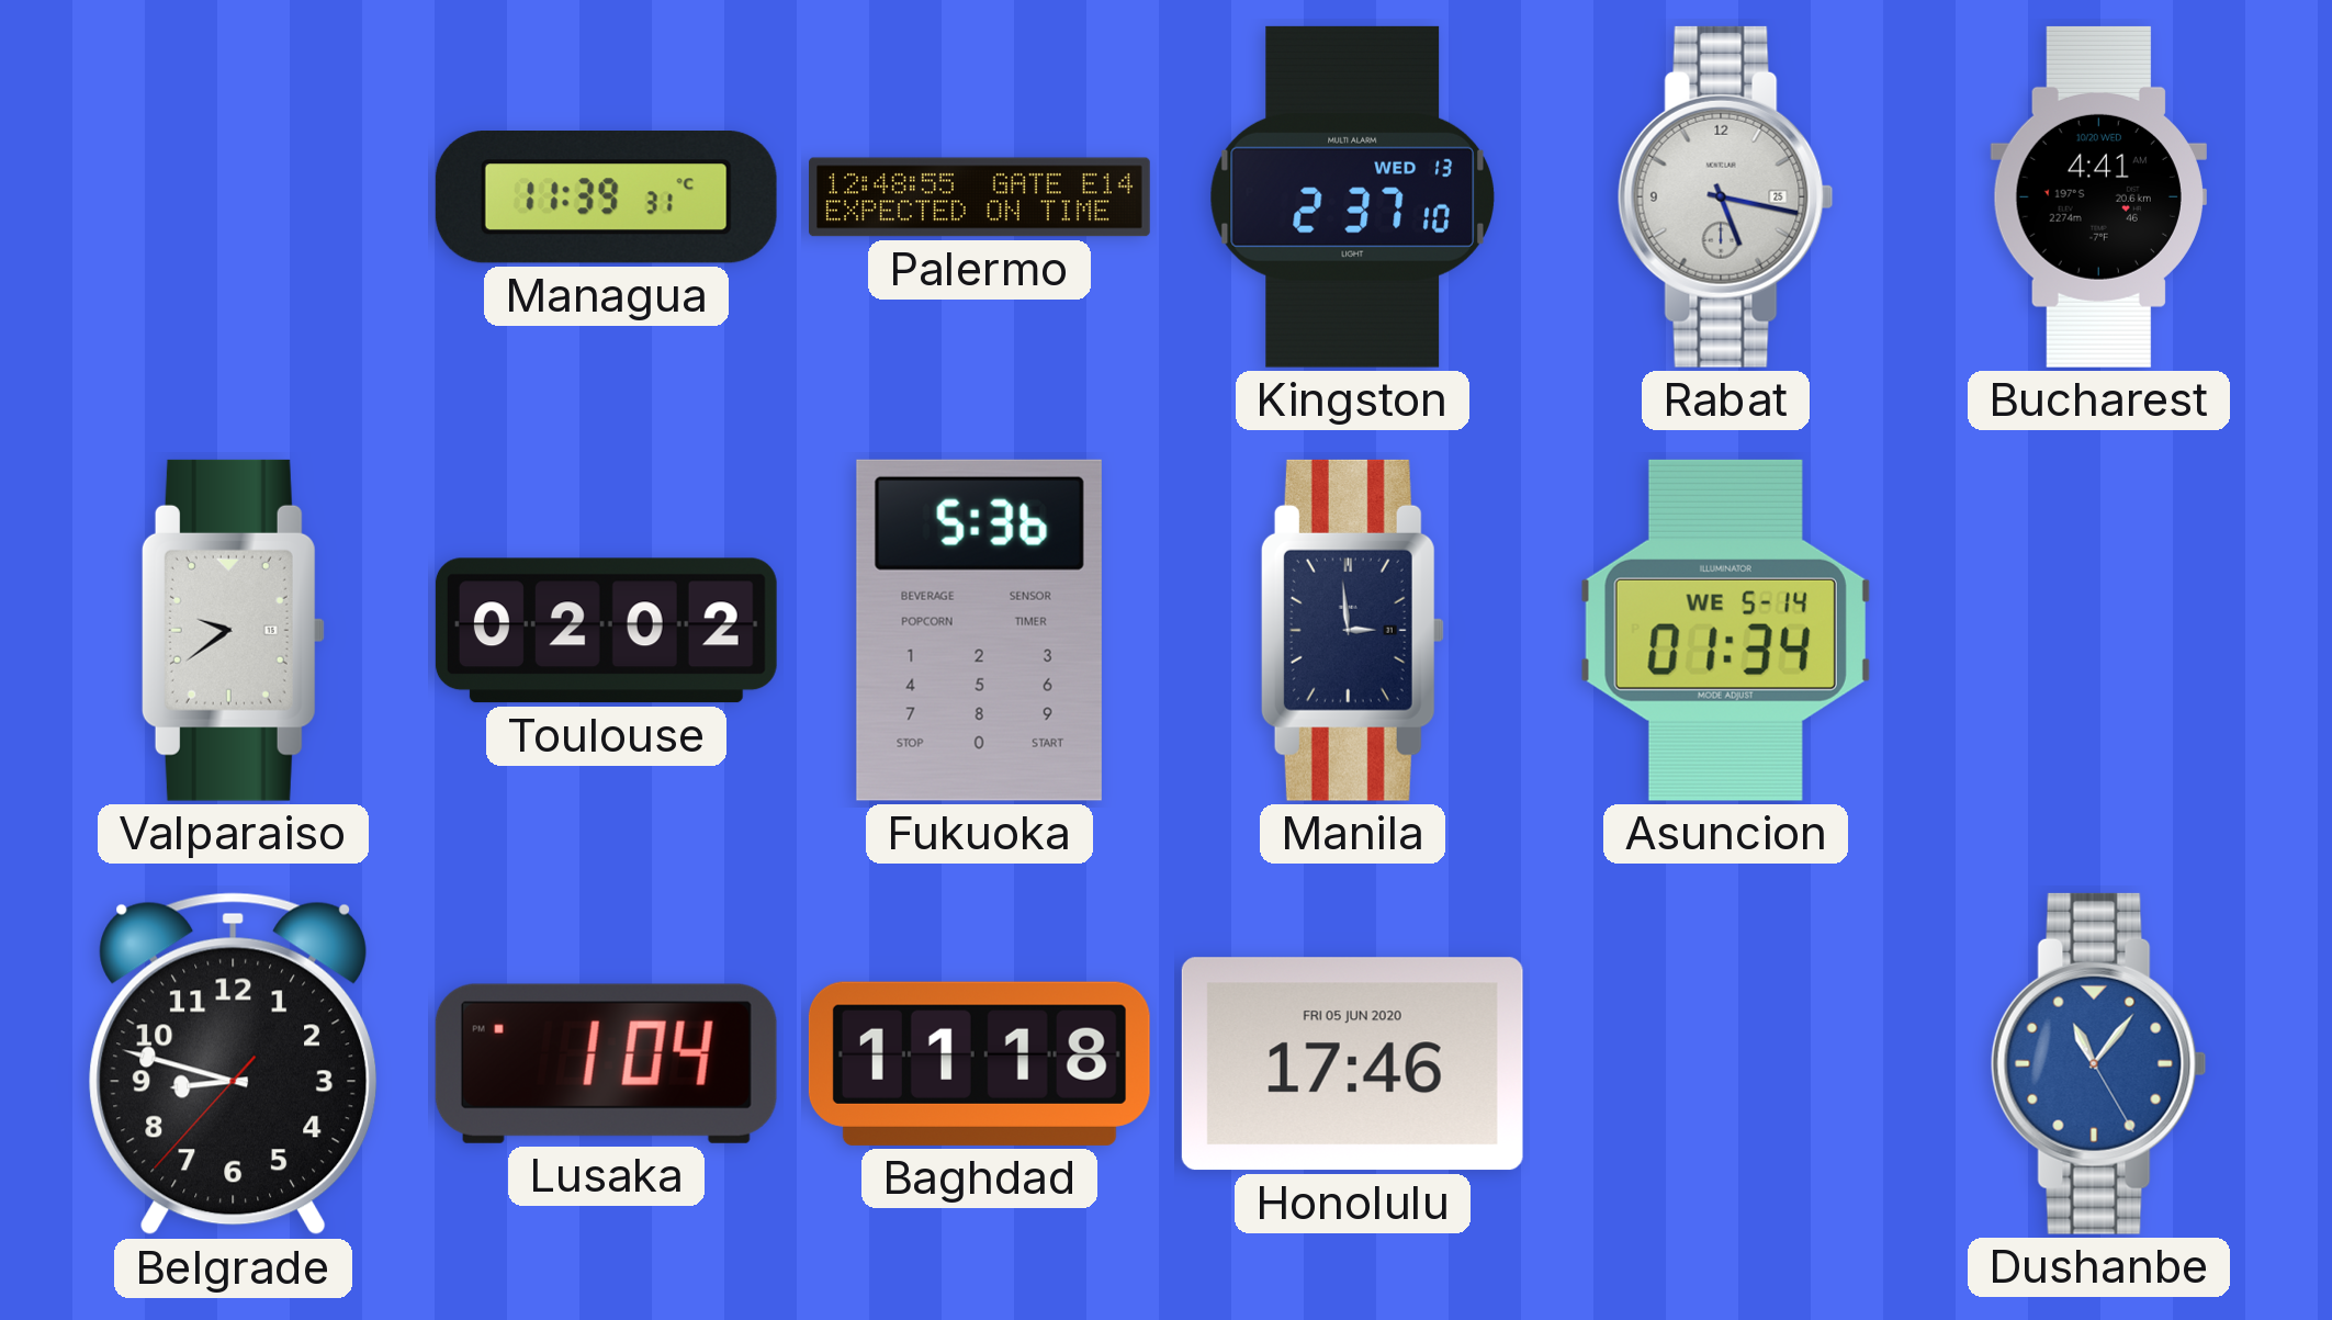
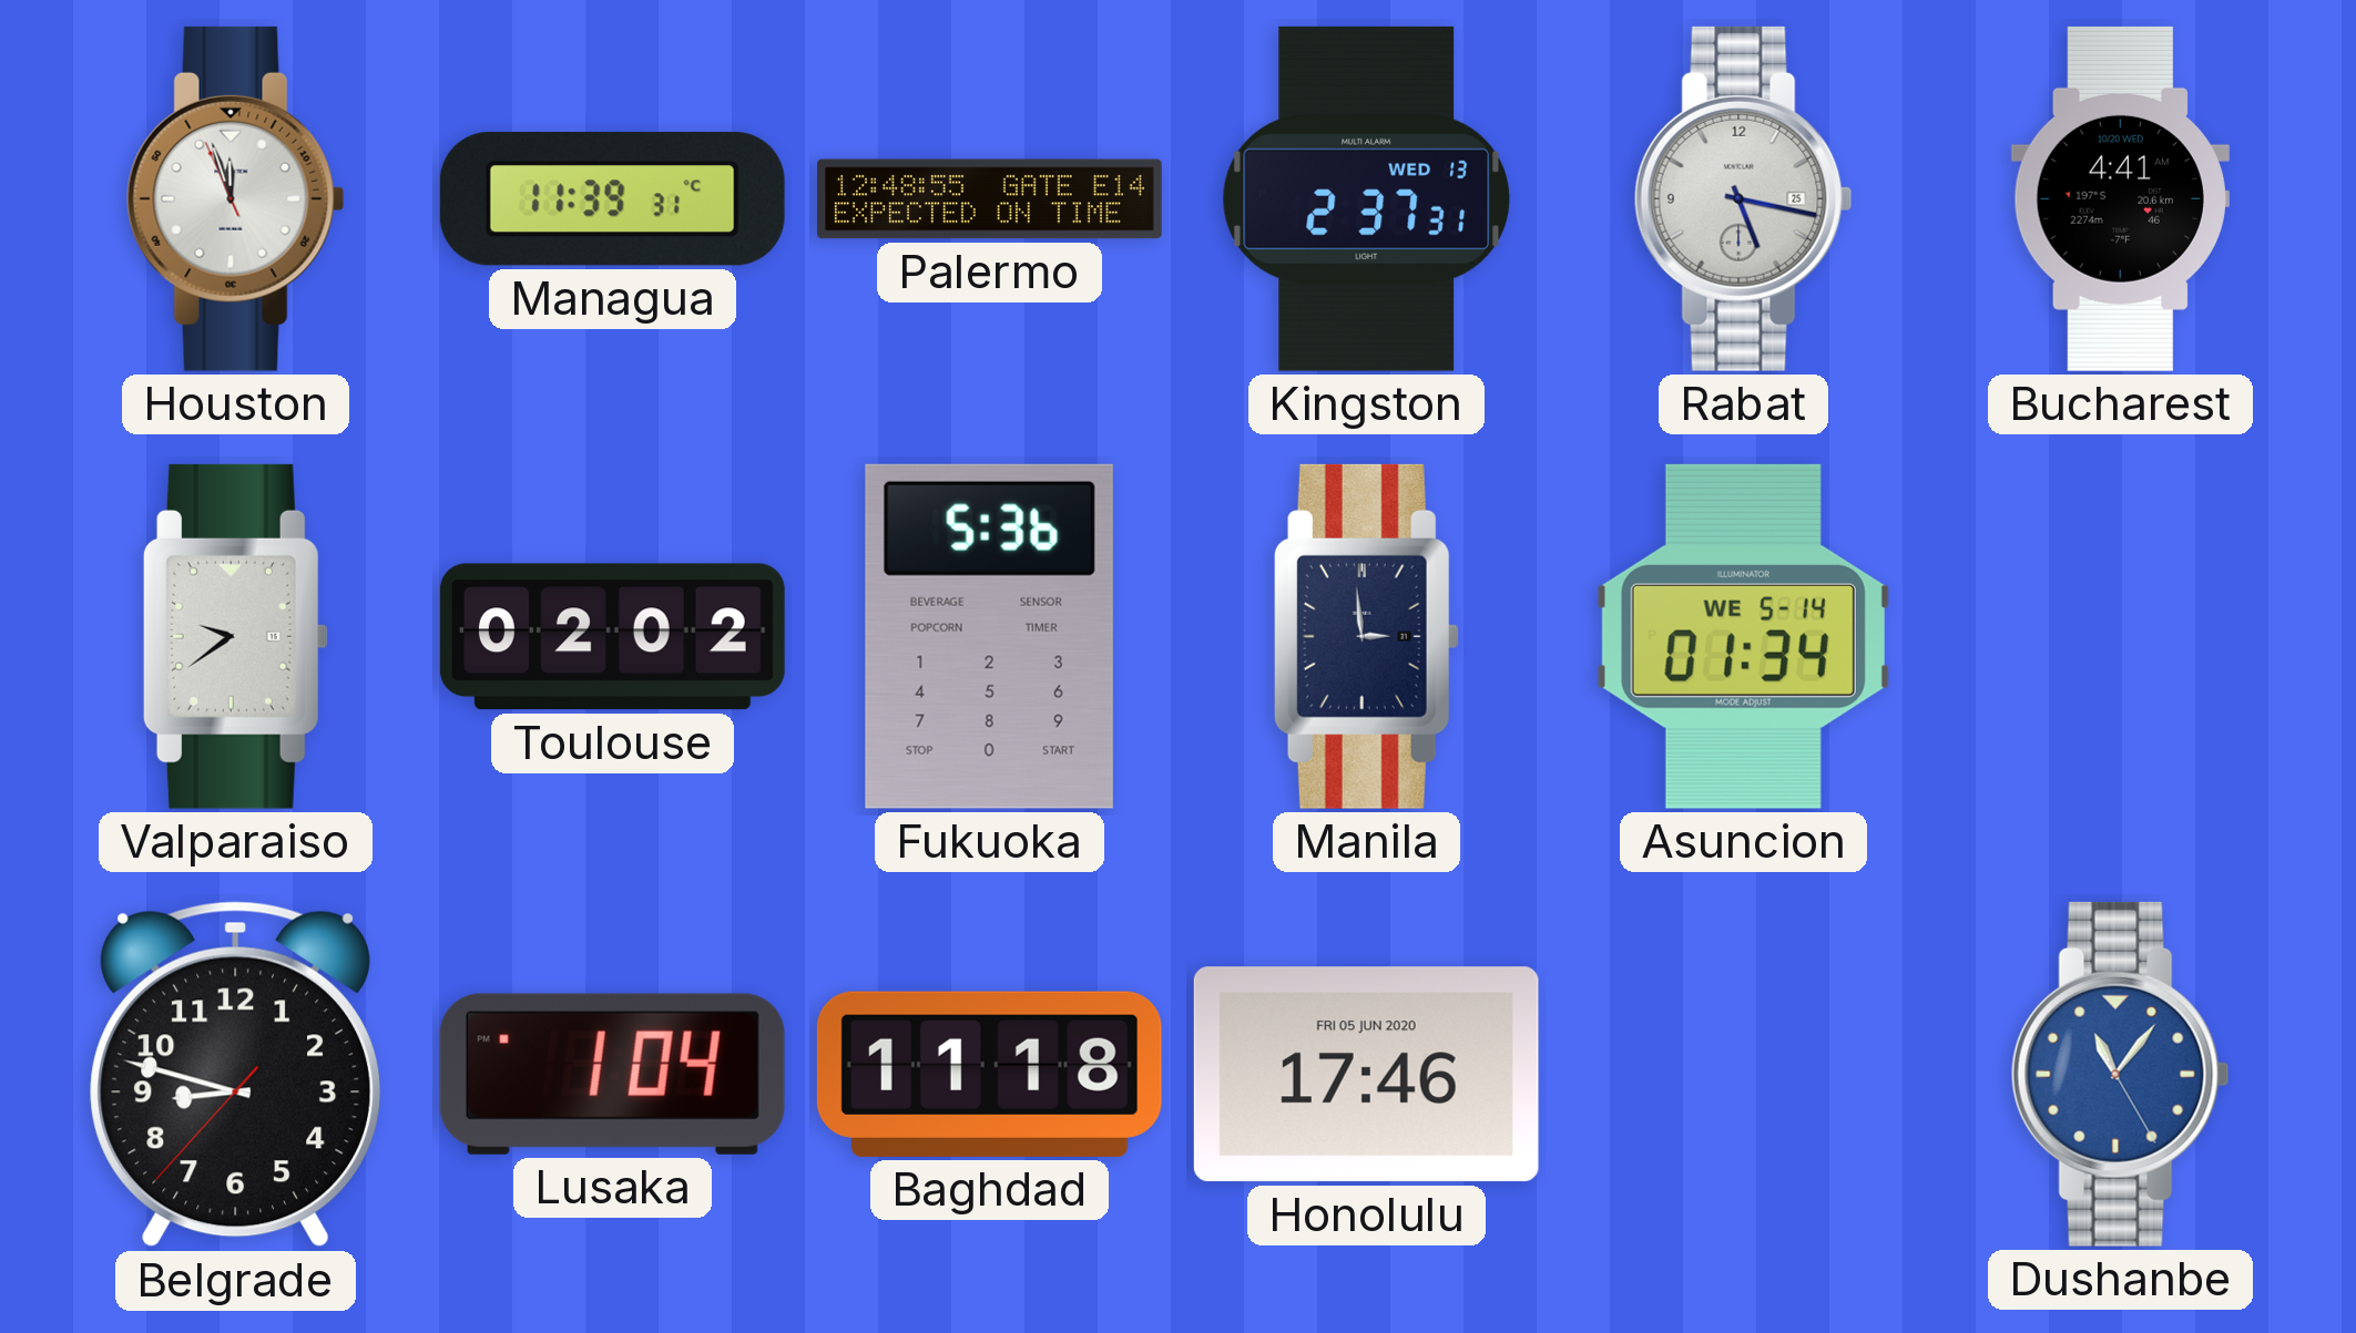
Houston: none -> 11:56 (235, 198)
Kingston: 2:37:10 -> 2:37:31 (1366, 198)
